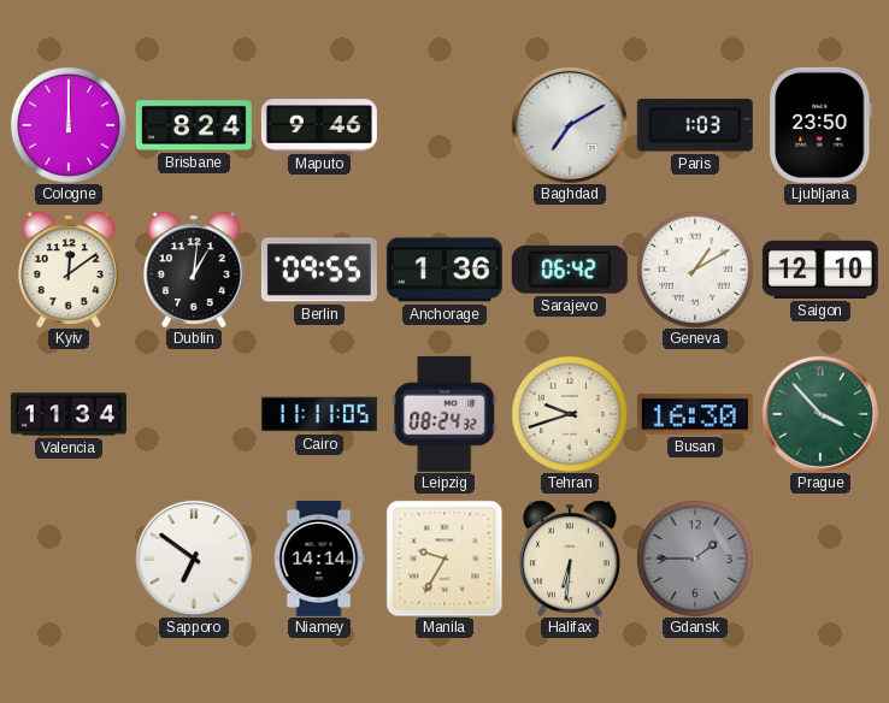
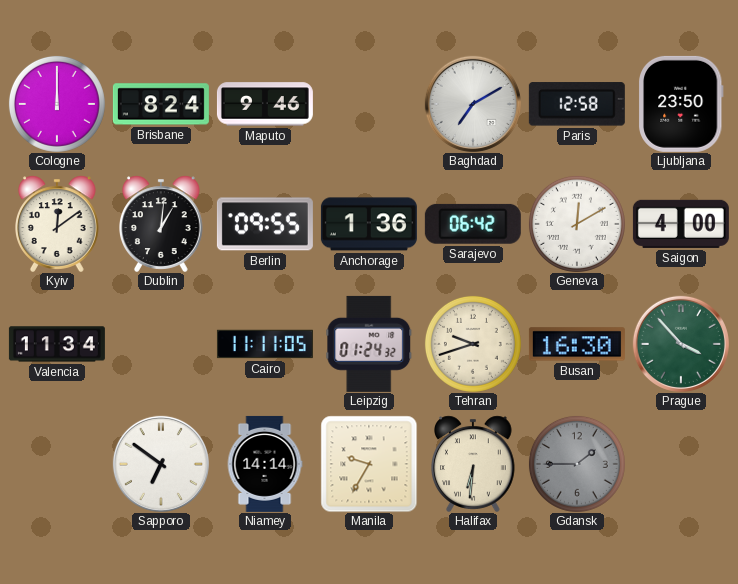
Paris: 1:03 -> 12:58 (577, 104)
Geneva: 1:10 -> 12:10 (577, 224)
Saigon: 12:10 -> 4:00 (681, 224)
Leipzig: 08:24 -> 01:24 (369, 344)
